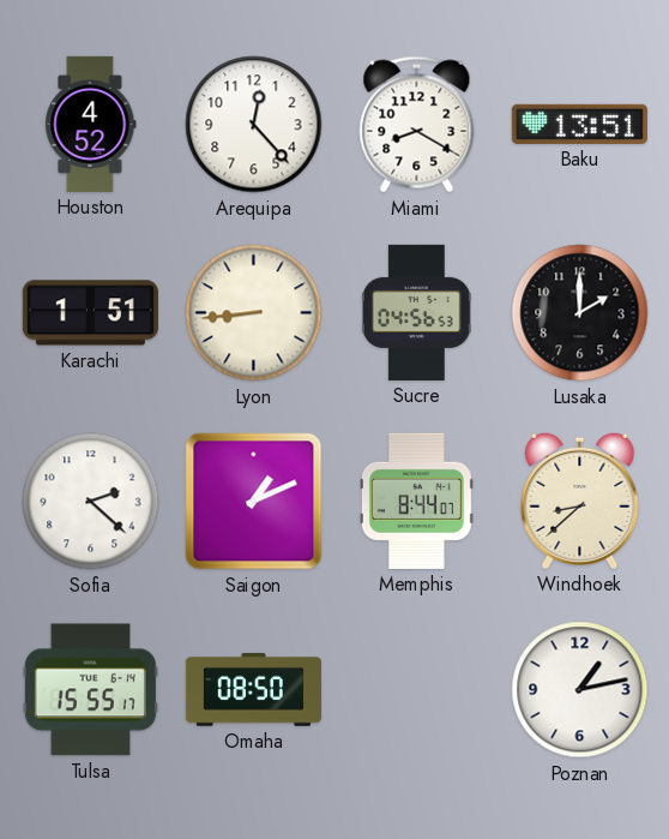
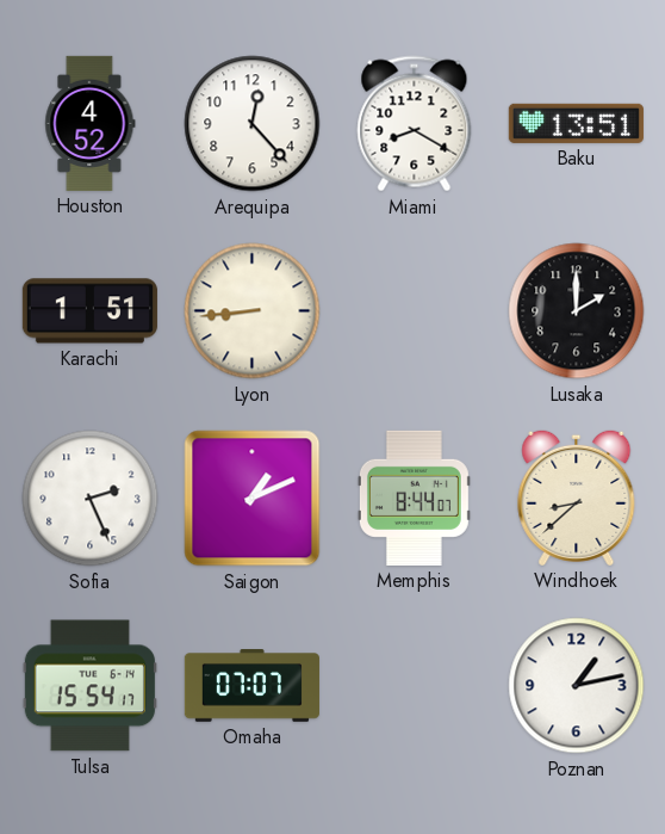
Sucre: 04:56 -> none (416, 312)
Sofia: 2:22 -> 2:26 (91, 499)
Tulsa: 15:55 -> 15:54 (89, 686)
Omaha: 08:50 -> 07:07 (251, 686)
